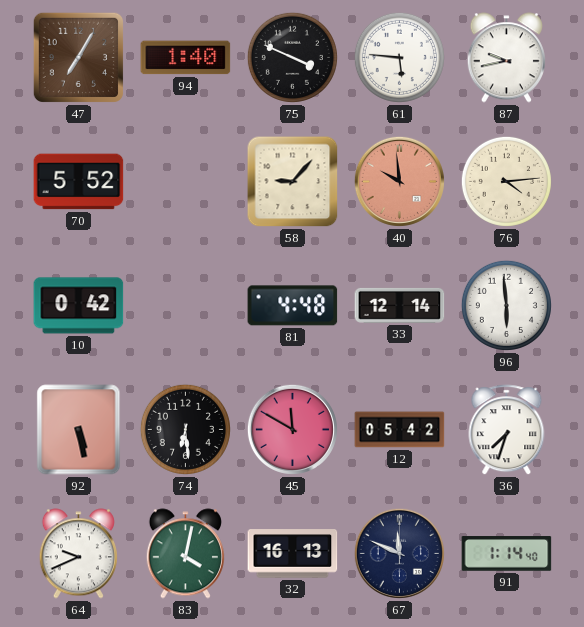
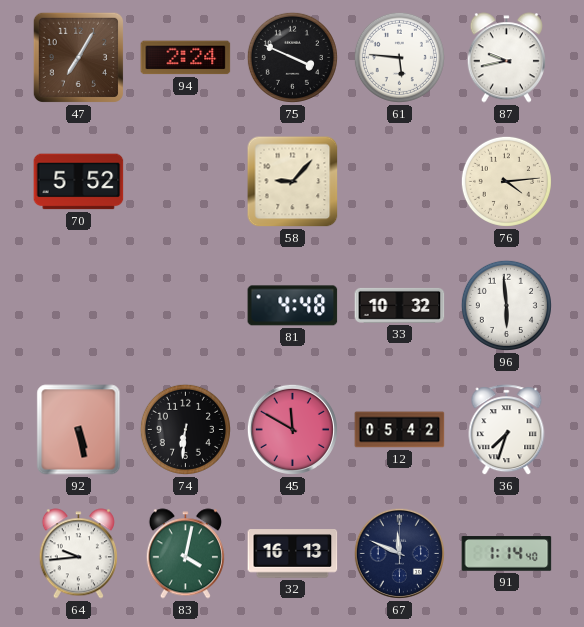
94: 1:40 -> 2:24 (186, 58)
40: 9:59 -> none (399, 181)
10: 0:42 -> none (79, 306)
33: 12:14 -> 10:32 (400, 305)
74: 6:29 -> 6:31 (185, 429)
64: 9:41 -> 9:44 (78, 554)
